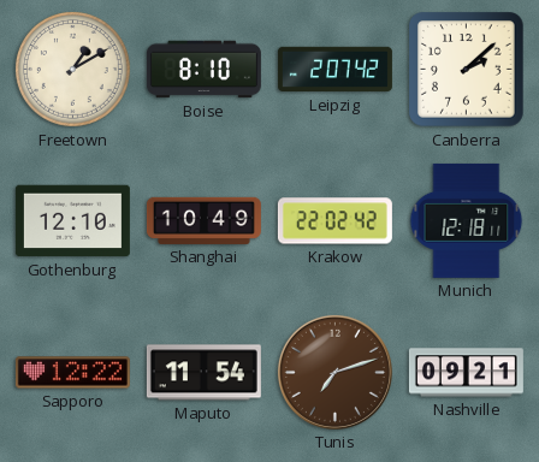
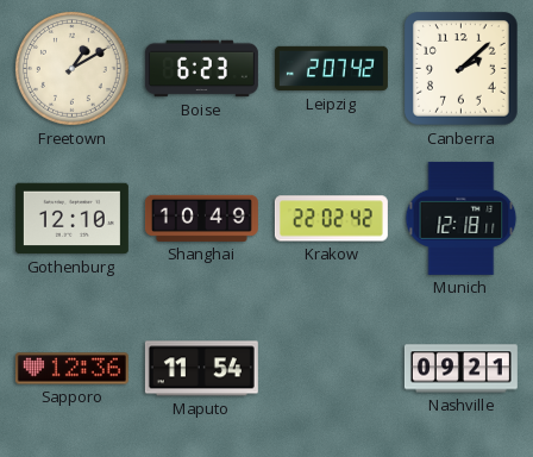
Boise: 8:10 -> 6:23 (201, 69)
Sapporo: 12:22 -> 12:36 (71, 369)
Tunis: 7:12 -> none (334, 372)
